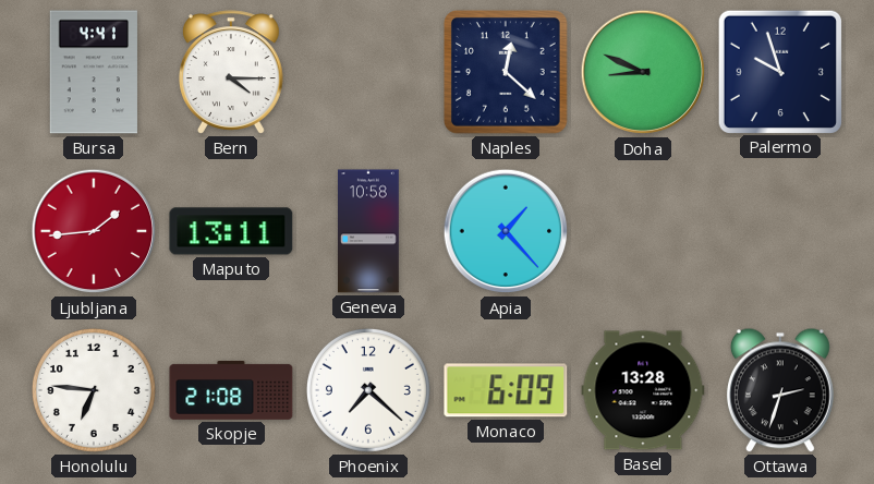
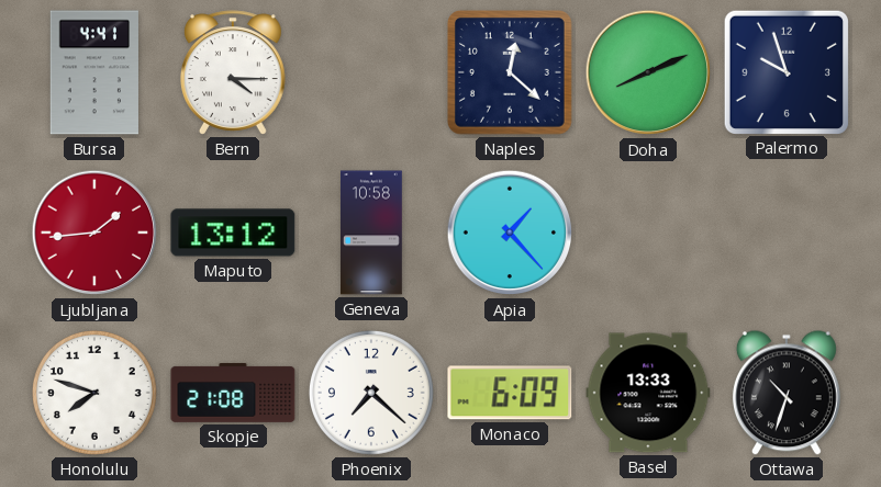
Doha: 8:49 -> 8:11 (648, 72)
Maputo: 13:11 -> 13:12 (233, 233)
Honolulu: 6:46 -> 7:48 (94, 393)
Basel: 13:28 -> 13:33 (648, 393)
Ottawa: 2:33 -> 10:33 (787, 393)
